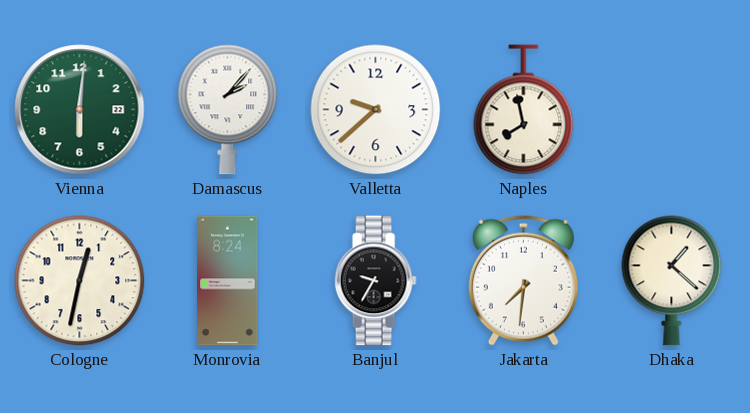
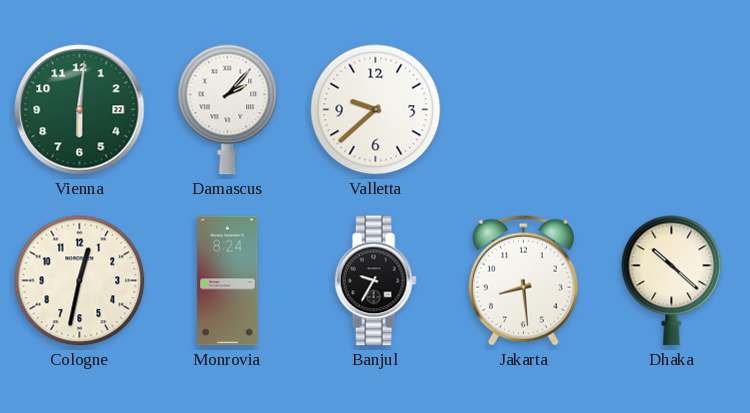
Naples: 7:58 -> none (524, 110)
Jakarta: 7:31 -> 8:29 (523, 280)
Dhaka: 1:22 -> 10:22 (672, 281)
